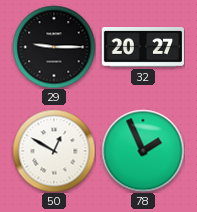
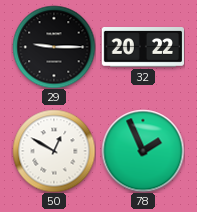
32: 20:27 -> 20:22 (142, 48)
